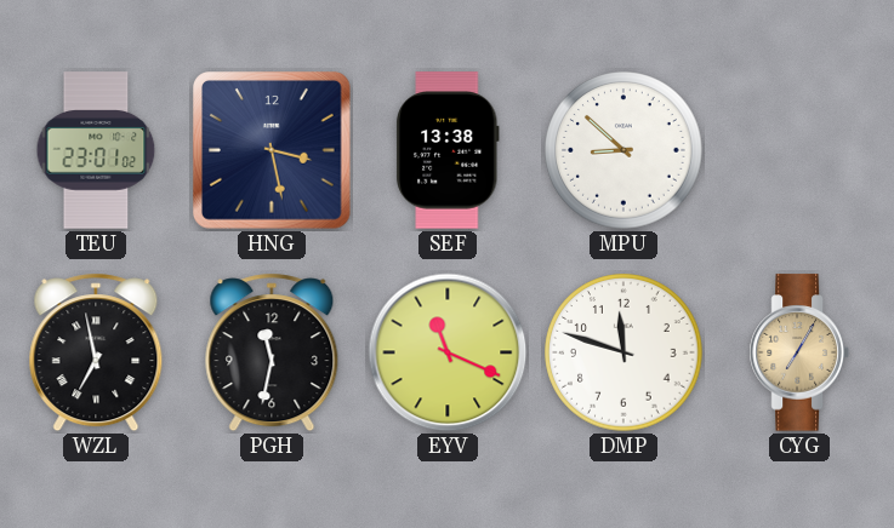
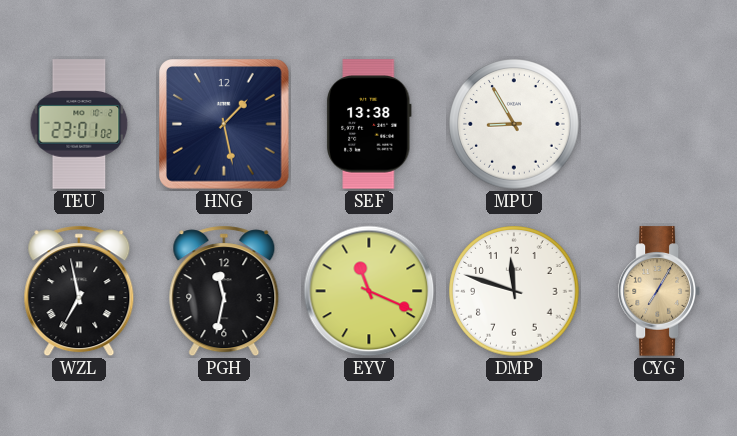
HNG: 3:28 -> 1:28 (225, 125)
MPU: 8:52 -> 8:55 (514, 124)
